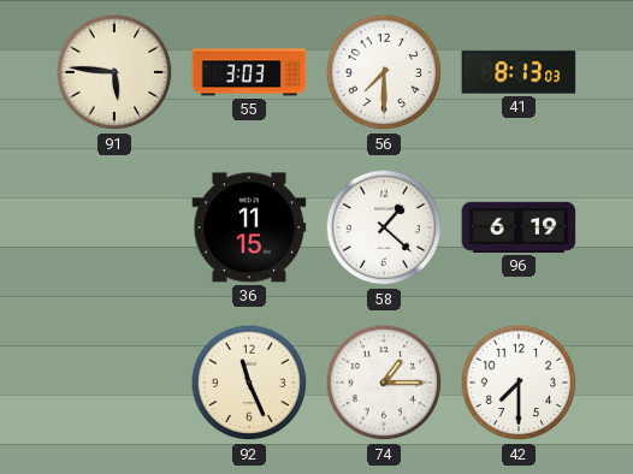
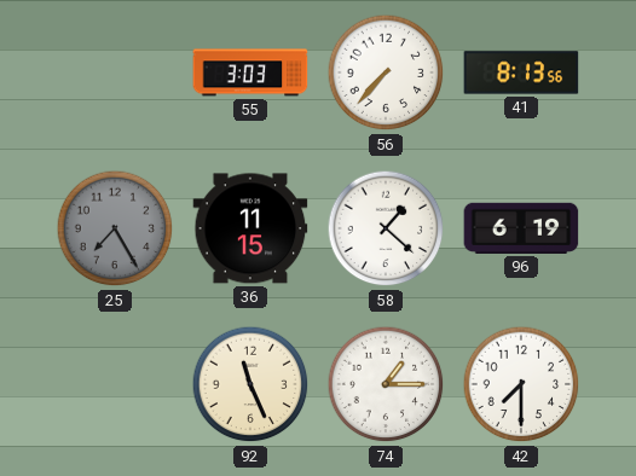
91: 5:46 -> none (114, 72)
56: 7:30 -> 7:37 (386, 72)
41: 8:13:03 -> 8:13:56 (521, 72)
25: none -> 7:25 (115, 228)
